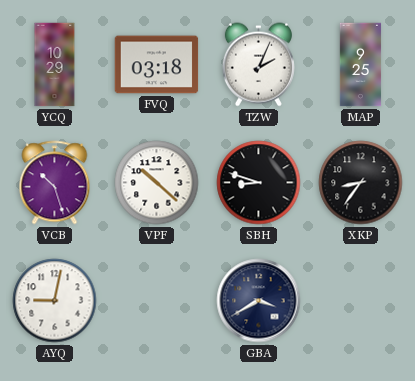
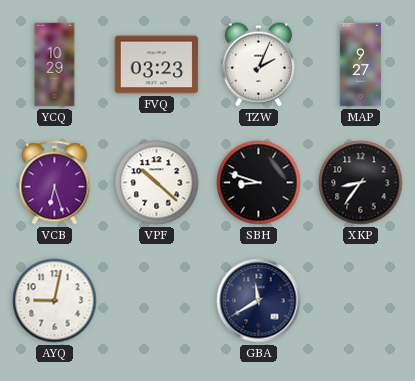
FVQ: 03:18 -> 03:23 (157, 65)
MAP: 9:25 -> 9:27 (361, 65)
VCB: 10:27 -> 6:27 (55, 183)
GBA: 3:40 -> 11:40 (259, 301)
